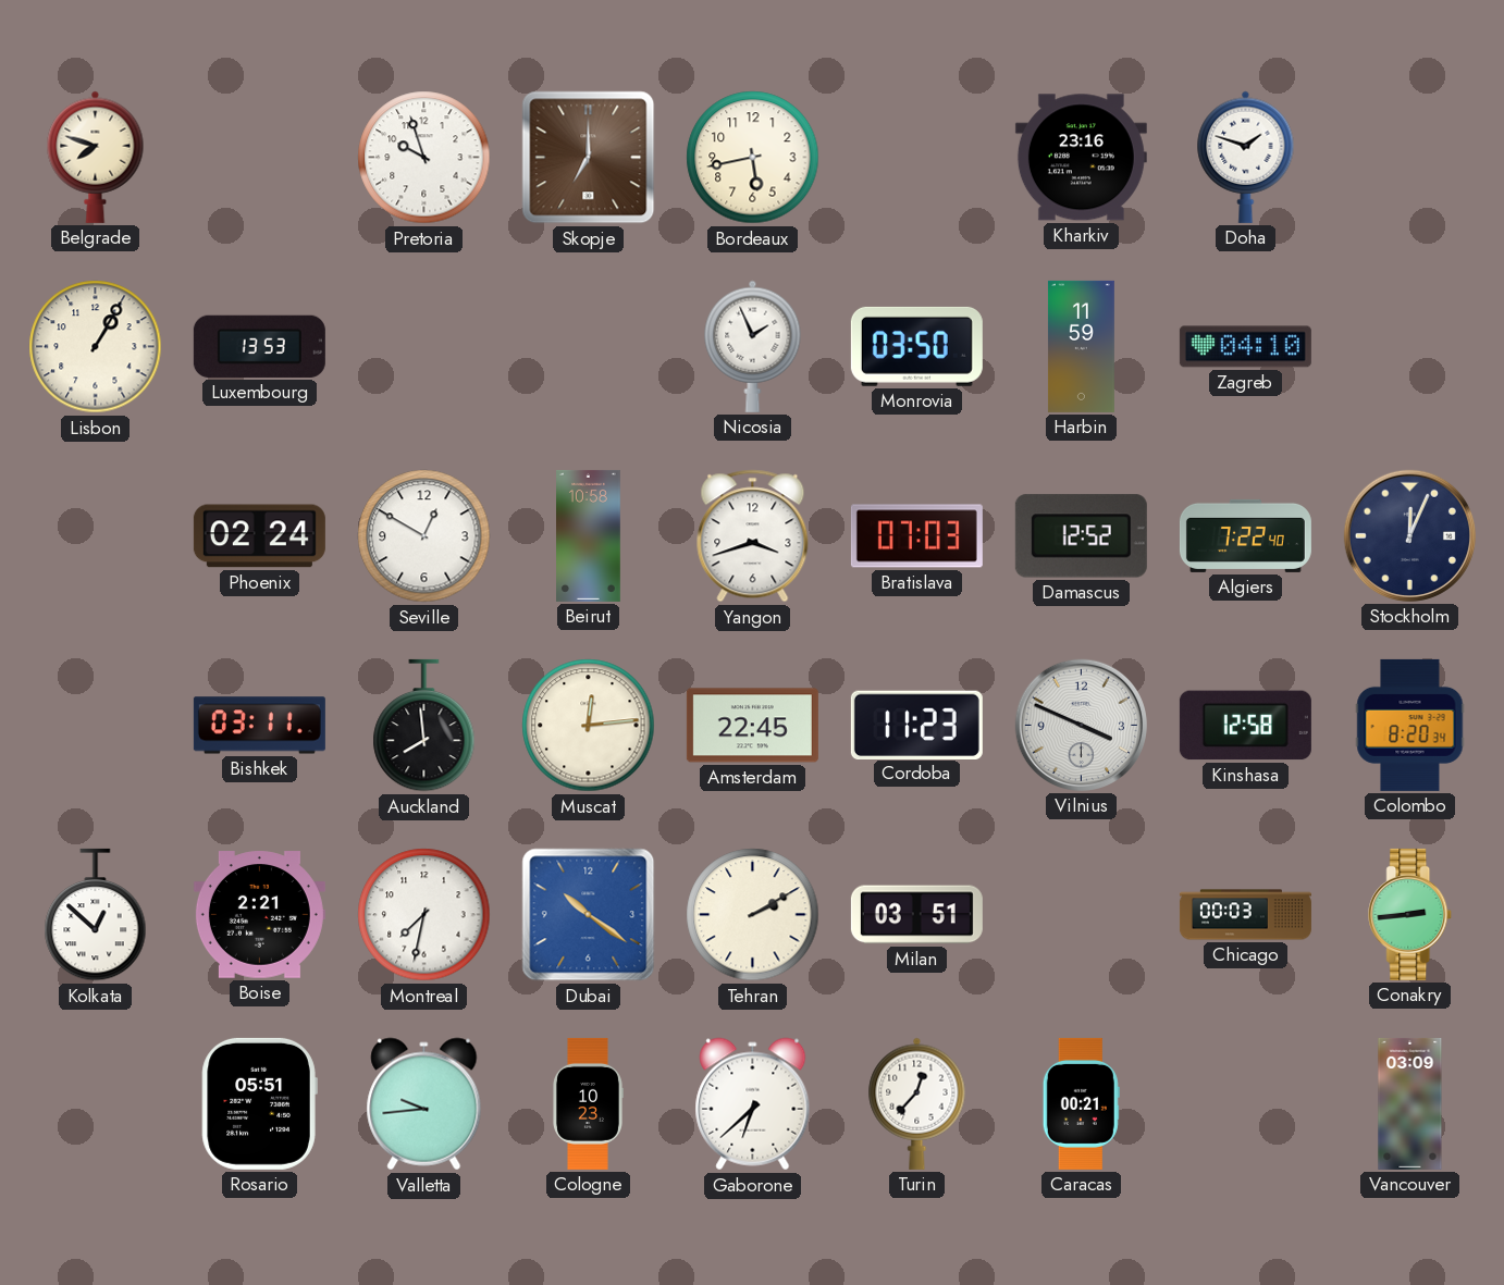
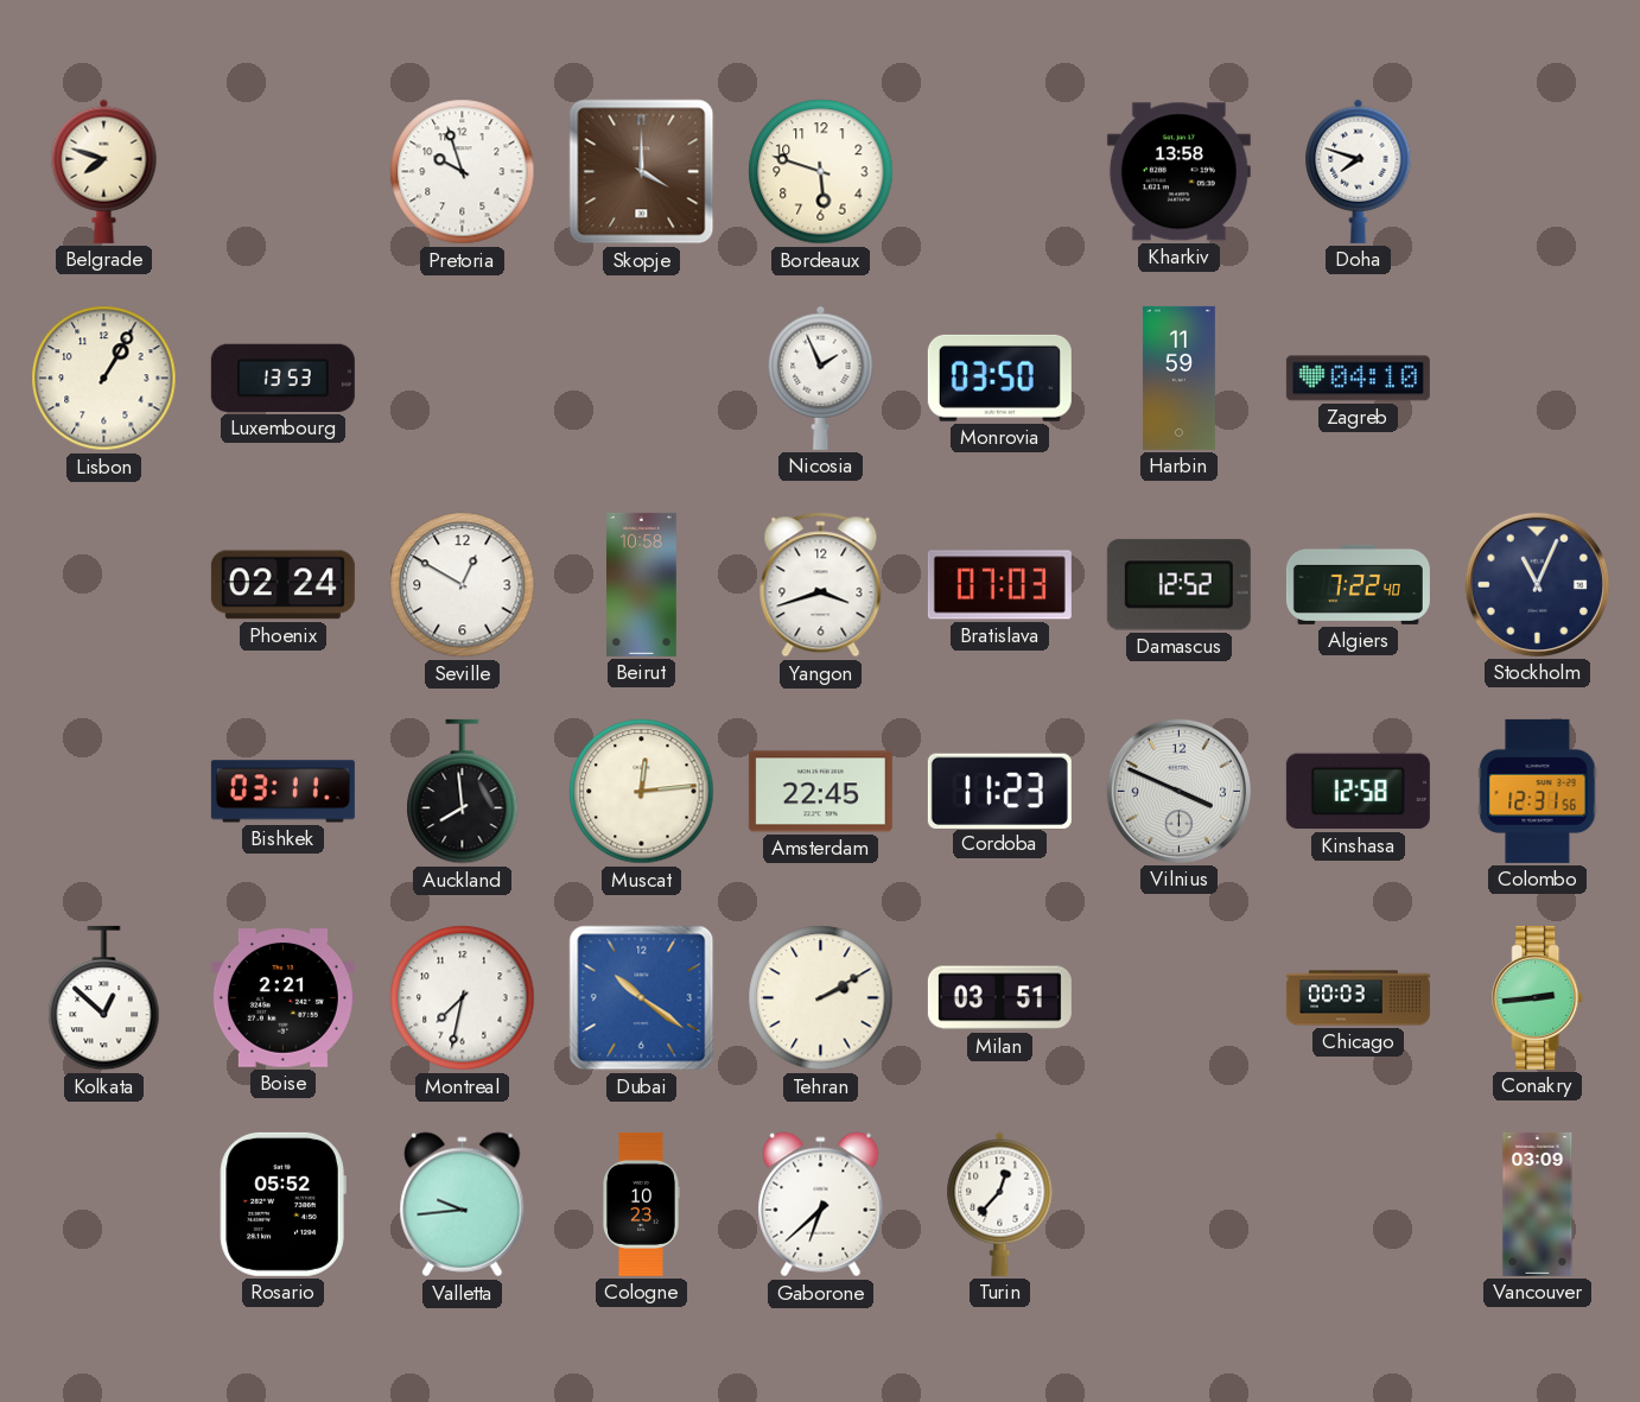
Skopje: 7:00 -> 4:00 (642, 172)
Bordeaux: 5:43 -> 5:48 (821, 172)
Kharkiv: 23:16 -> 13:58 (1178, 172)
Doha: 1:48 -> 7:48 (1359, 171)
Stockholm: 12:04 -> 11:04 (1537, 584)
Colombo: 8:20 -> 12:31 (1538, 791)
Rosario: 05:51 -> 05:52 (282, 1204)
Caracas: 00:21 -> none (1081, 1103)
